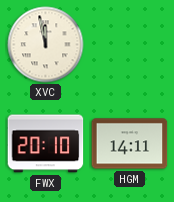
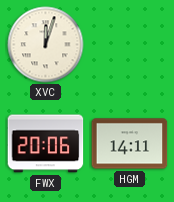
XVC: 11:58 -> 12:03 (46, 45)
FWX: 20:10 -> 20:06 (46, 144)
